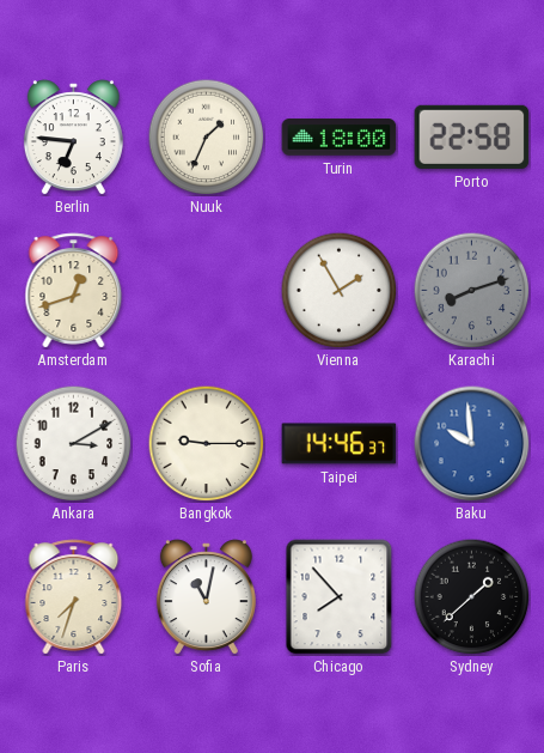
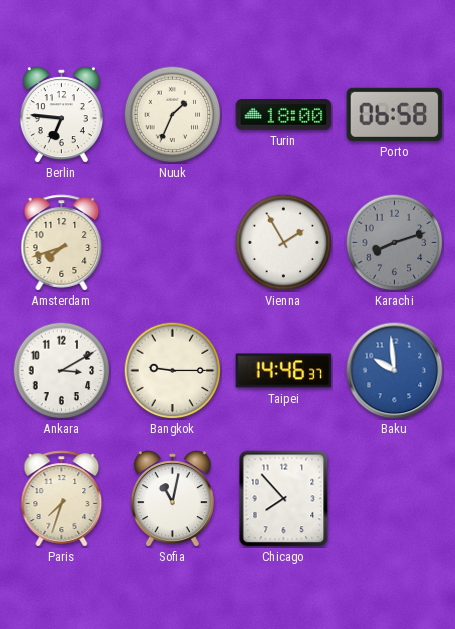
Porto: 22:58 -> 06:58 (395, 114)
Amsterdam: 12:42 -> 7:42 (62, 243)
Sydney: 1:38 -> none (471, 596)
